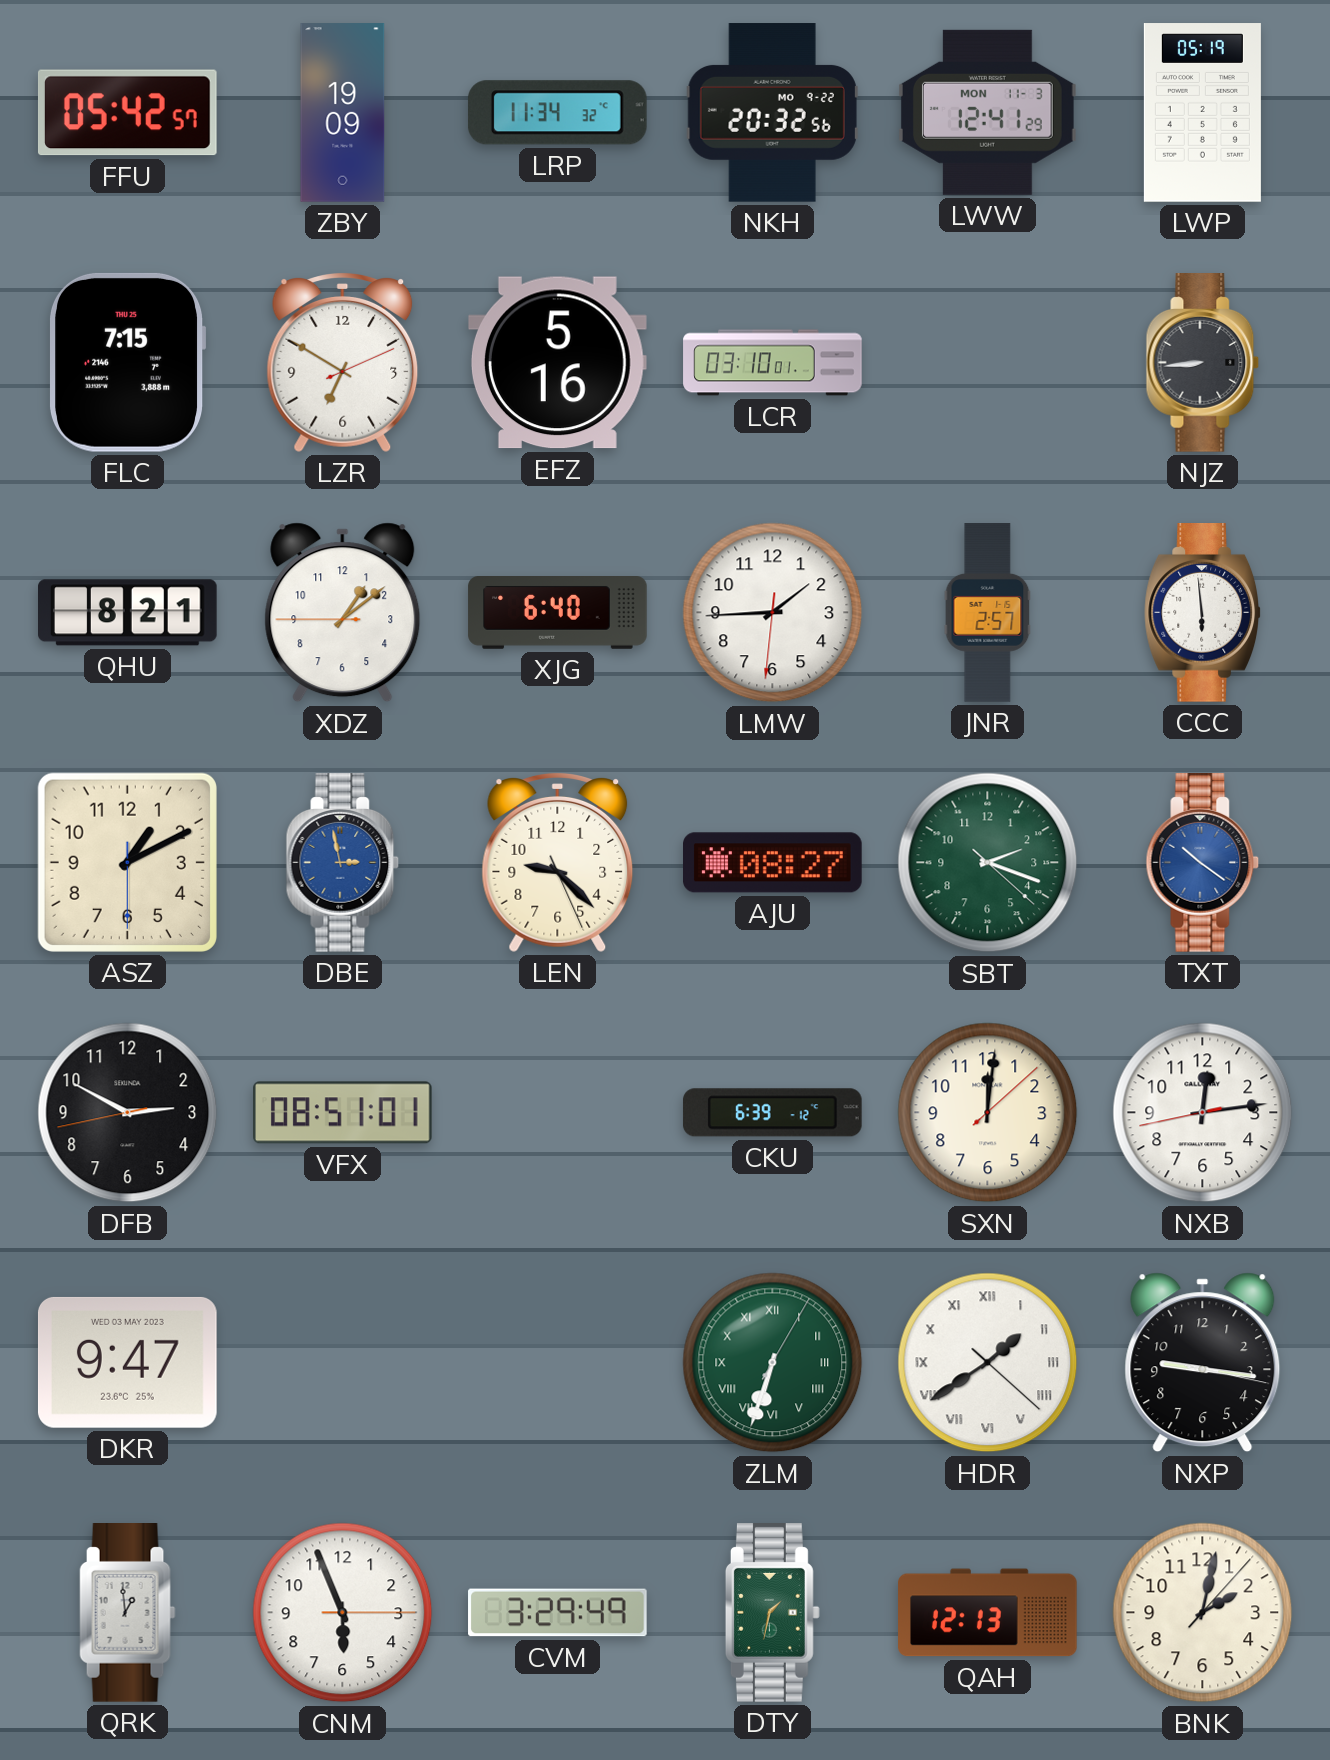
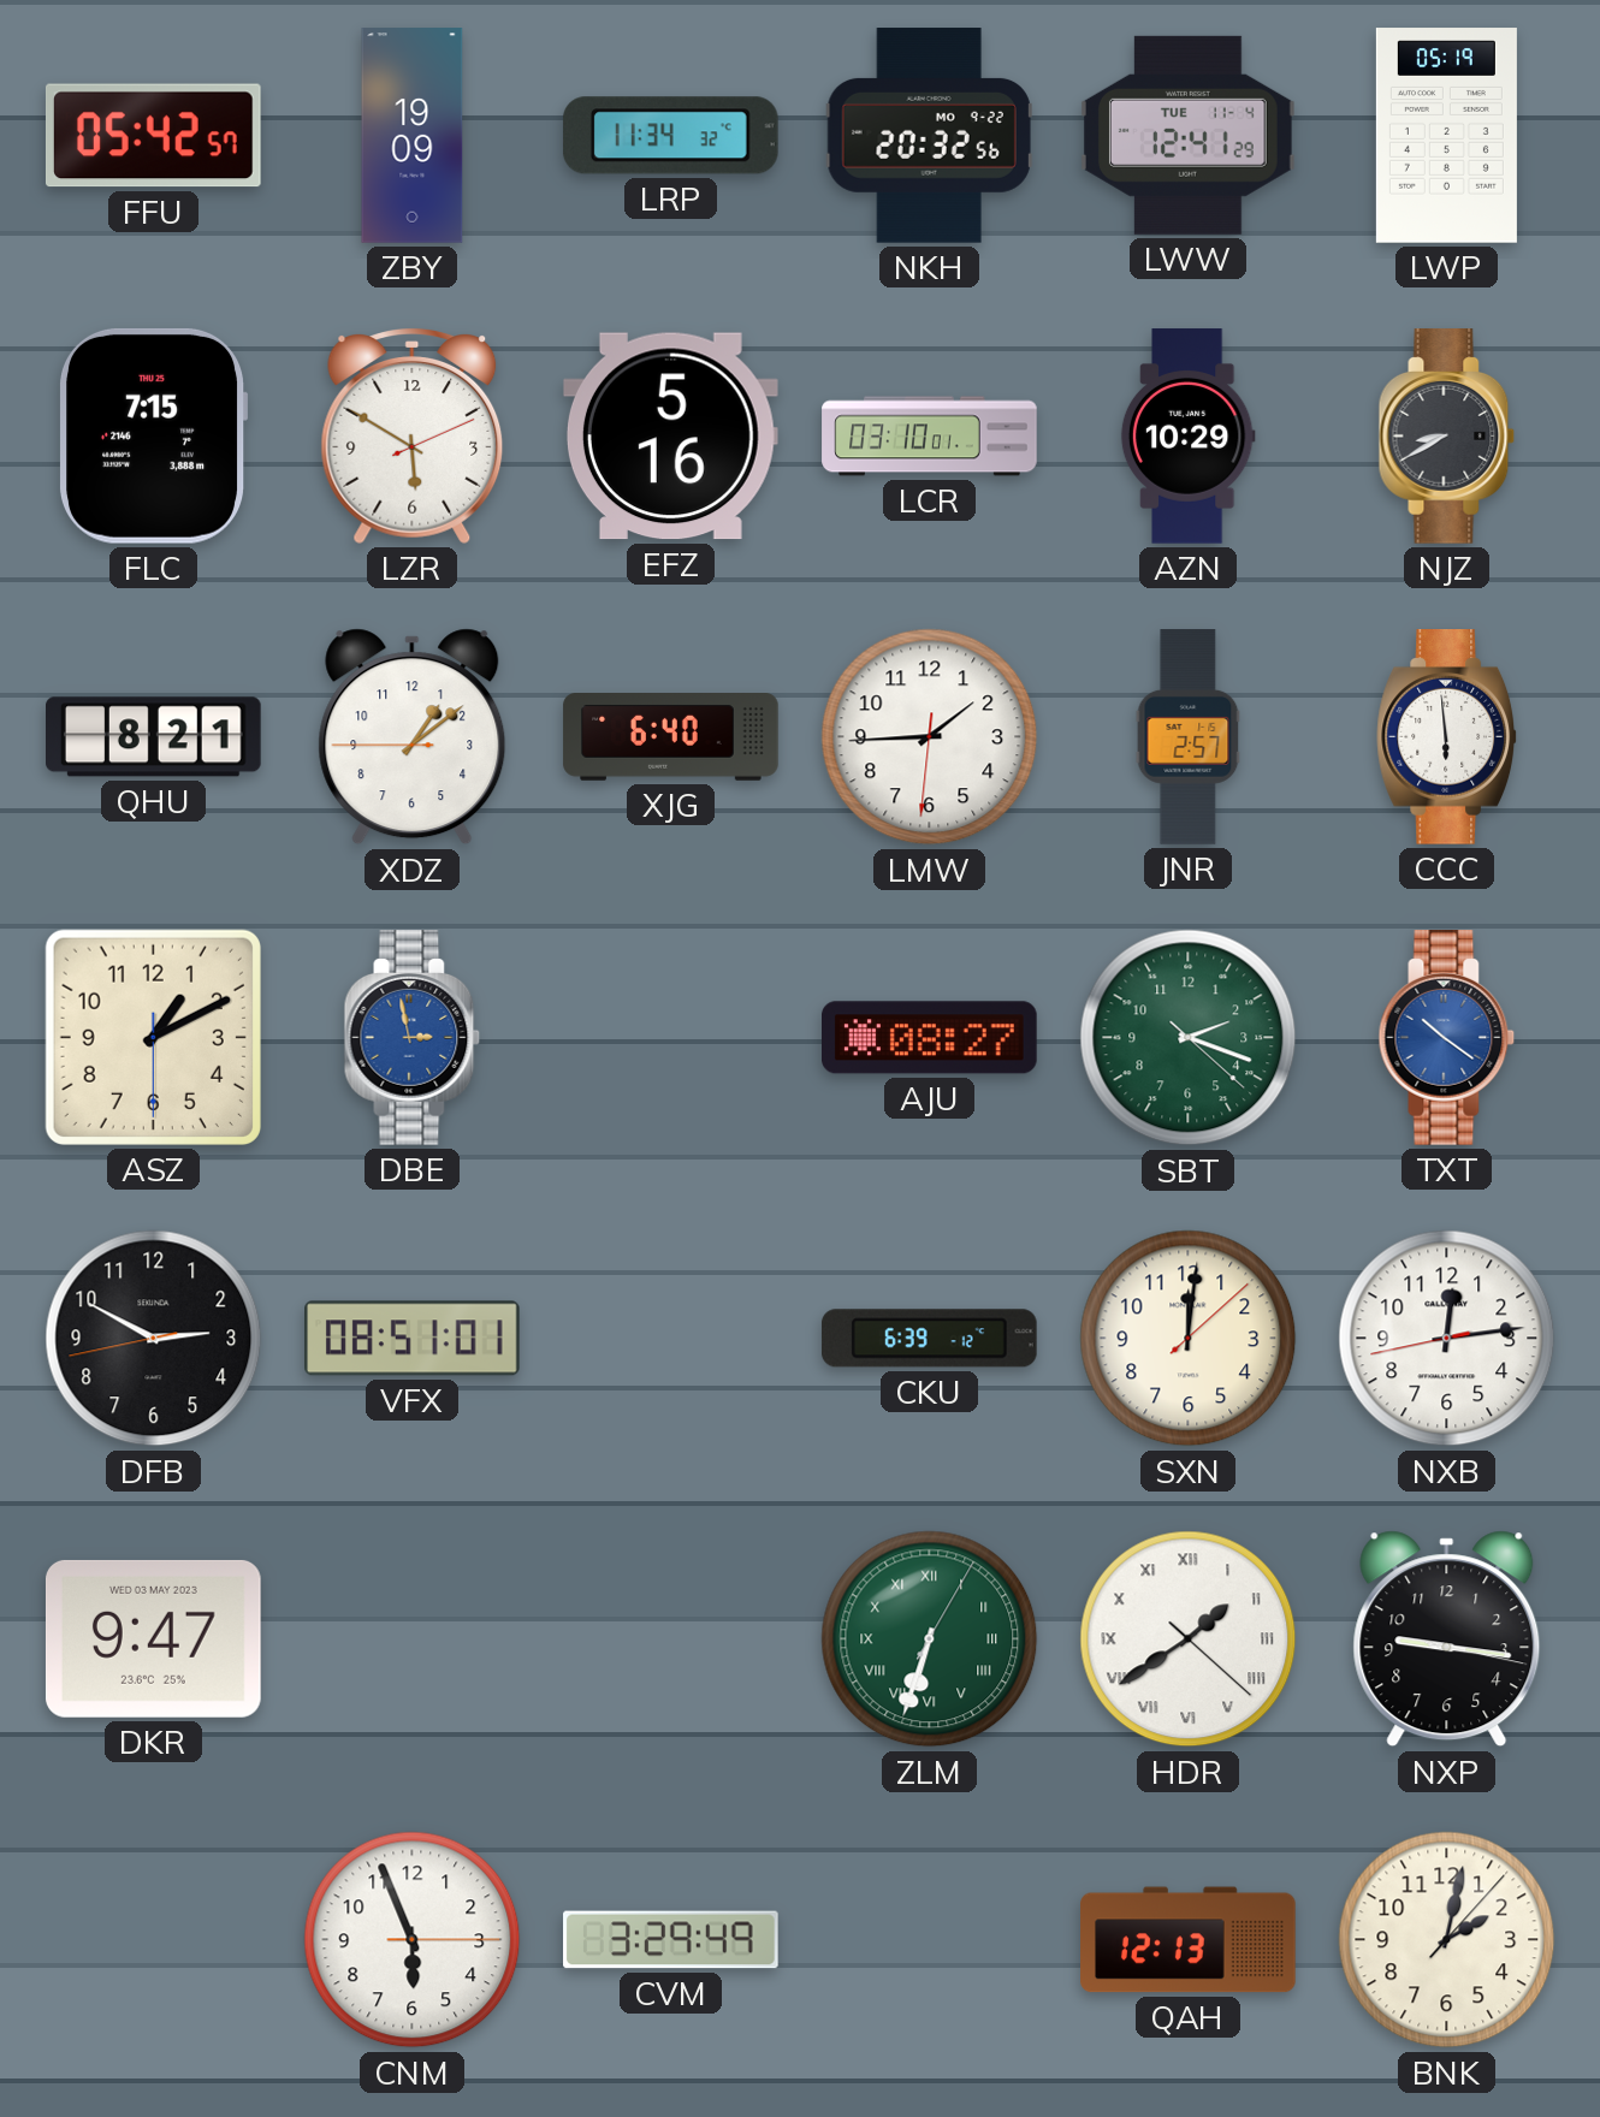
LWW date: MON 11-3 -> TUE 11-4 (1187, 135)
LZR: 6:50 -> 5:50 (413, 435)
AZN: none -> 10:29 (1187, 437)
NJZ: 8:44 -> 8:40 (1447, 437)
LEN: 9:22 -> none (558, 862)
QRK: 12:59 -> none (128, 1613)
DTY: 1:32 -> none (772, 1613)
